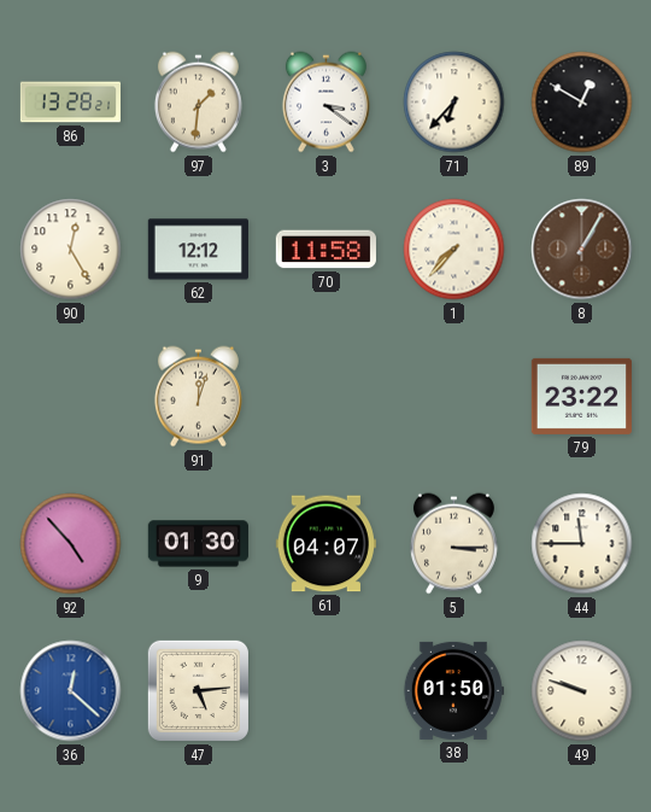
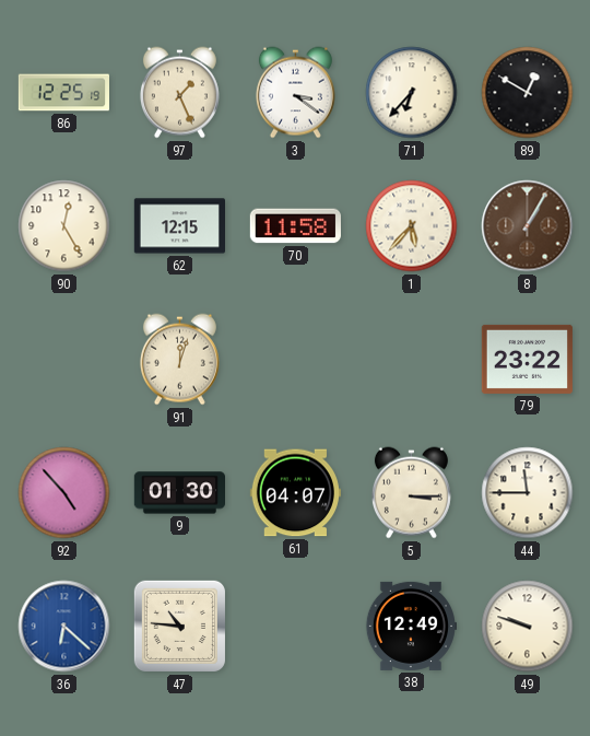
86: 13:28 -> 12:25 (63, 93)
97: 1:31 -> 1:26 (179, 93)
62: 12:12 -> 12:15 (179, 226)
1: 7:37 -> 5:37 (412, 226)
36: 12:22 -> 6:22 (64, 627)
47: 5:14 -> 10:46 (179, 626)
38: 01:50 -> 12:49 (410, 626)
